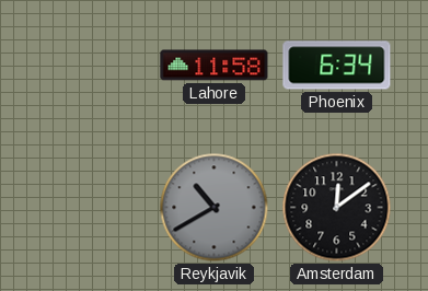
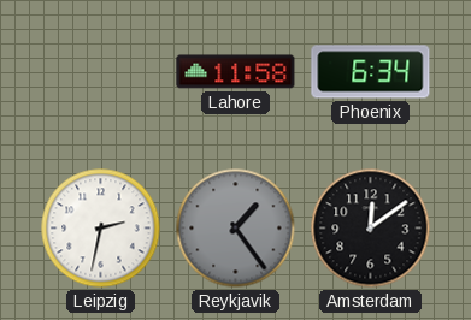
Leipzig: none -> 2:32 (101, 229)
Reykjavik: 10:40 -> 1:24 (236, 229)
